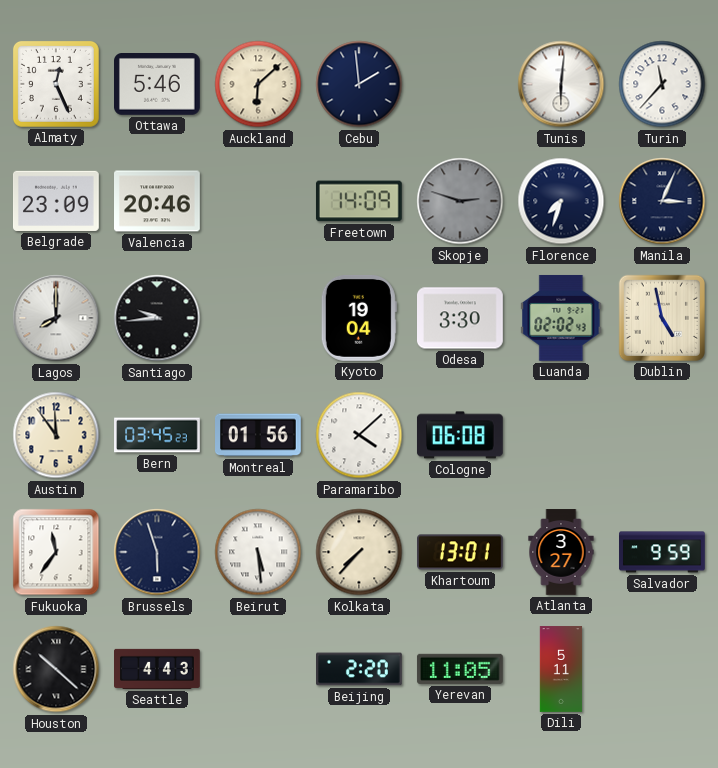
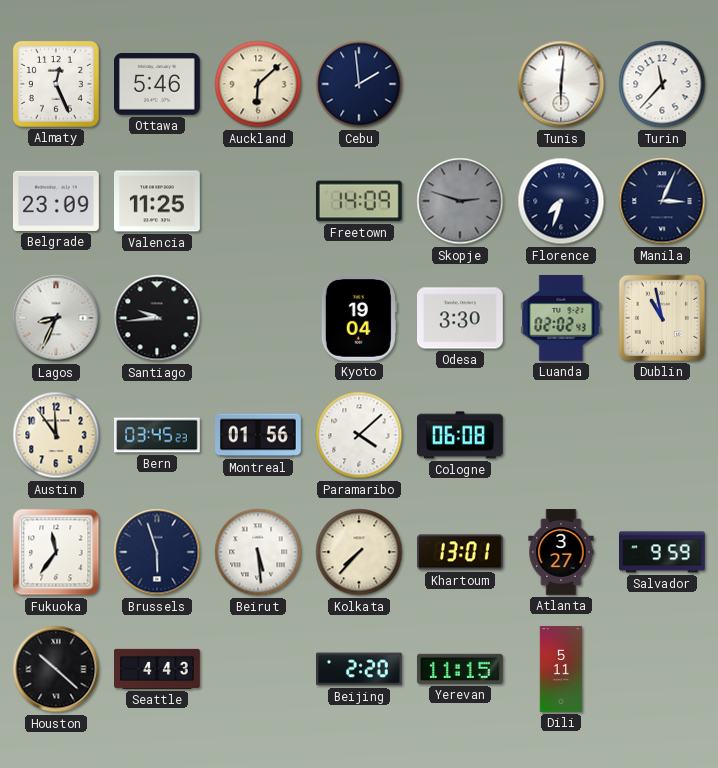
Valencia: 20:46 -> 11:25 (158, 201)
Lagos: 8:00 -> 8:34 (56, 318)
Dublin: 4:58 -> 10:58 (662, 318)
Yerevan: 11:05 -> 11:15 (460, 669)
